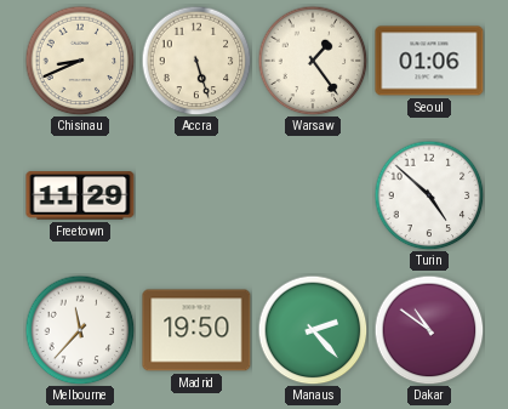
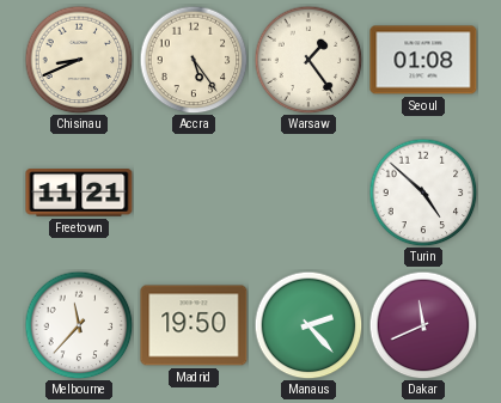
Accra: 5:27 -> 5:24 (194, 60)
Seoul: 01:06 -> 01:08 (423, 60)
Freetown: 11:29 -> 11:21 (79, 193)
Dakar: 10:51 -> 11:41 (423, 325)
